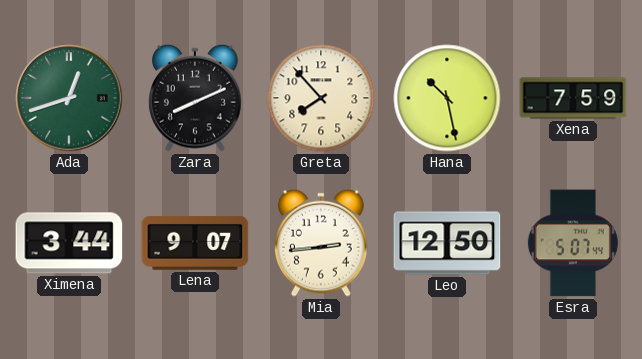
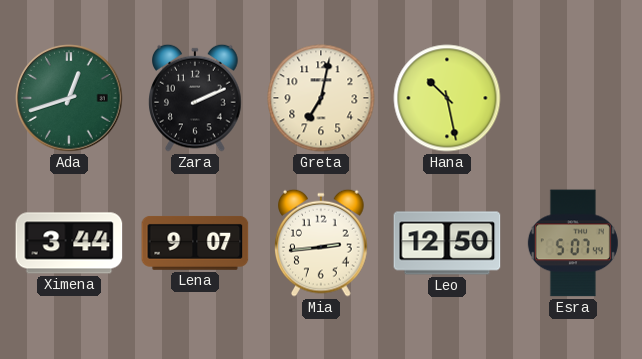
Zara: 8:11 -> 2:11 (195, 98)
Greta: 7:53 -> 7:02 (321, 98)
Xena: 7:59 -> none (573, 98)
